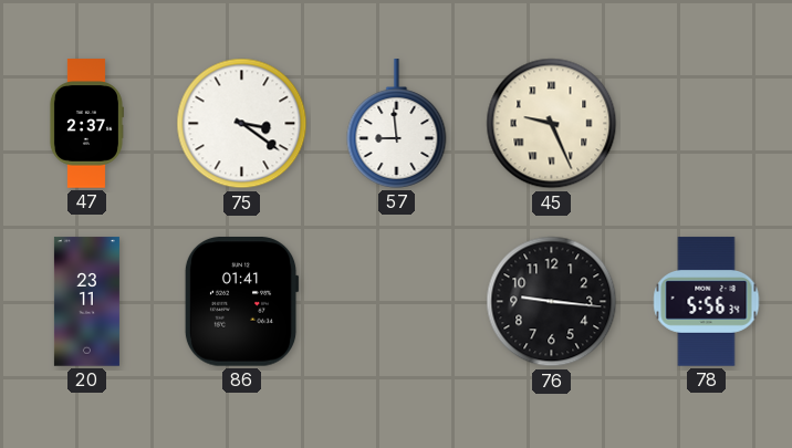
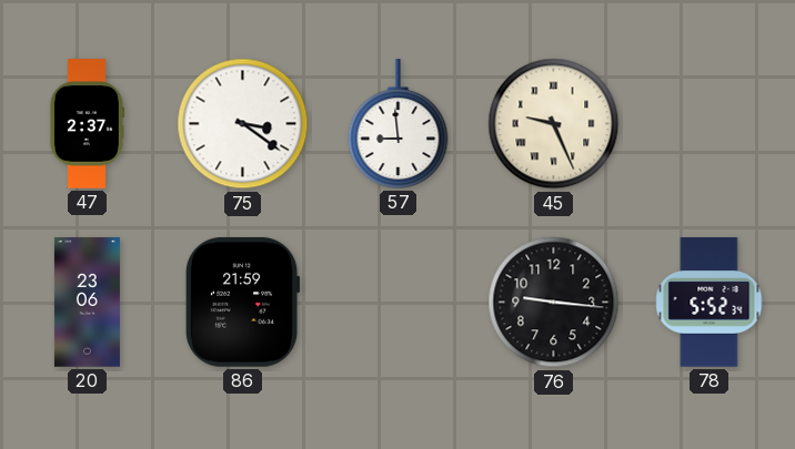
20: 23:11 -> 23:06 (87, 303)
86: 01:41 -> 21:59 (242, 303)
78: 5:56 -> 5:52 (710, 303)
